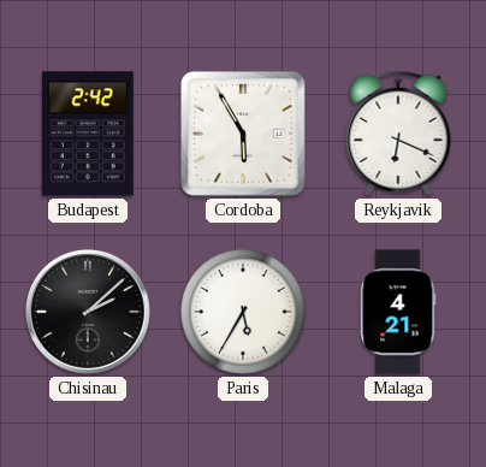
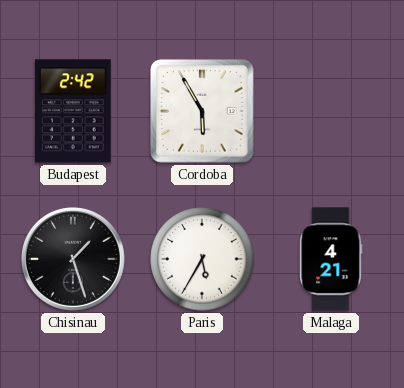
Reykjavik: 6:19 -> none (398, 134)
Chisinau: 2:08 -> 1:27 (73, 259)
